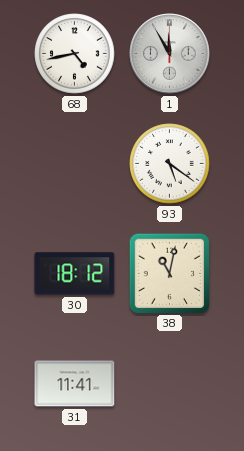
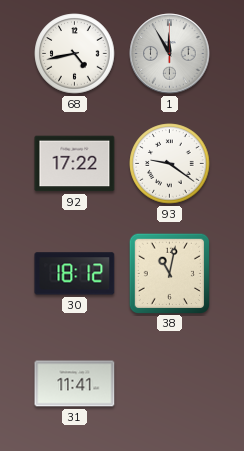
92: none -> 17:22 (75, 164)
93: 5:21 -> 9:21 (170, 164)
